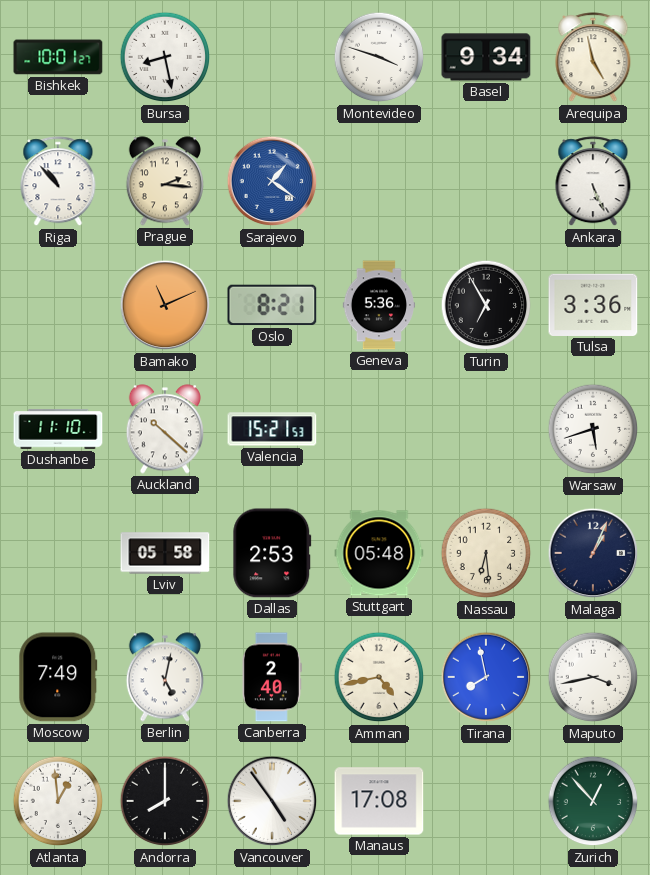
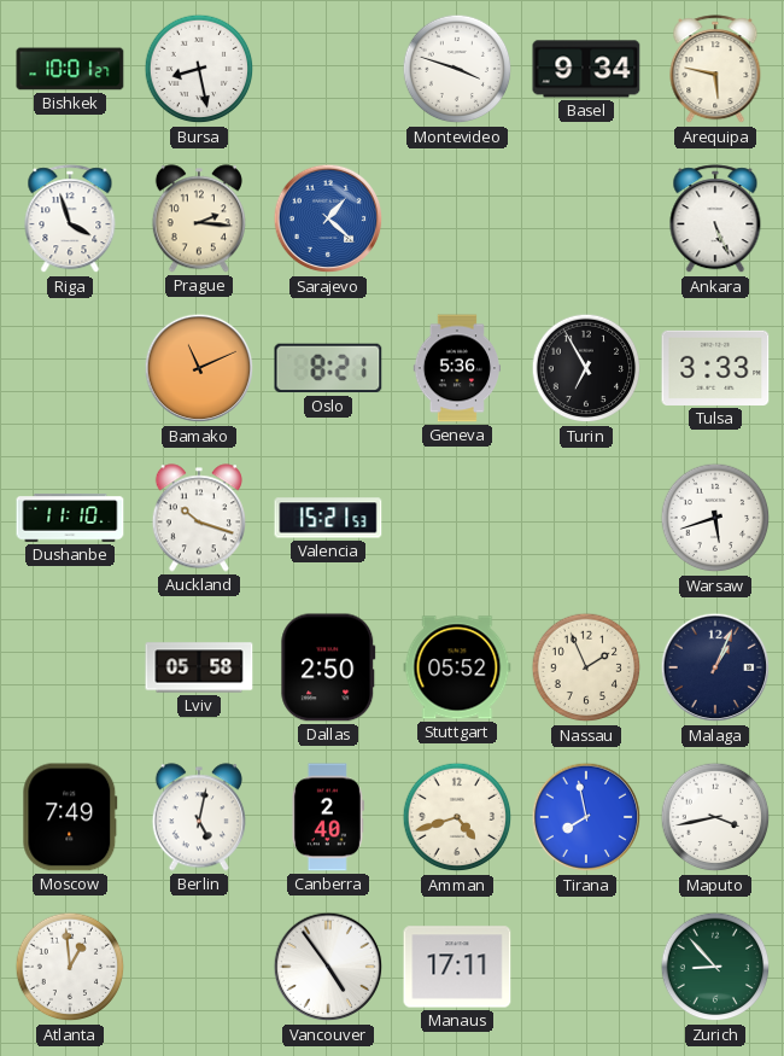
Arequipa: 4:58 -> 5:47 (715, 70)
Riga: 10:53 -> 3:57 (70, 220)
Sarajevo: 1:21 -> 1:22 (328, 218)
Tulsa: 3:36 -> 3:33 (715, 368)
Auckland: 10:22 -> 10:18 (199, 518)
Dallas: 2:53 -> 2:50 (328, 667)
Stuttgart: 05:48 -> 05:52 (457, 667)
Nassau: 6:29 -> 1:56 (586, 667)
Amman: 4:43 -> 4:42 (457, 817)
Andorra: 8:00 -> none (165, 801)
Manaus: 17:08 -> 17:11 (457, 967)
Zurich: 12:53 -> 8:53 (715, 967)
